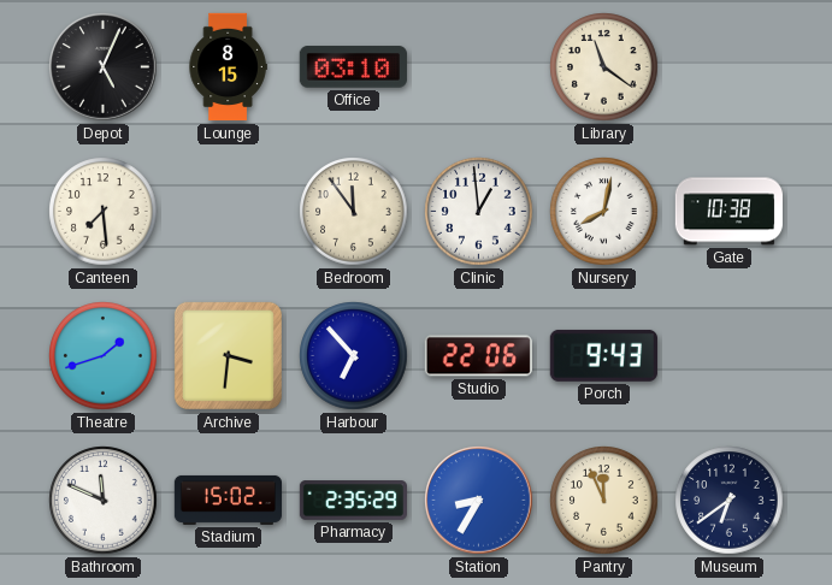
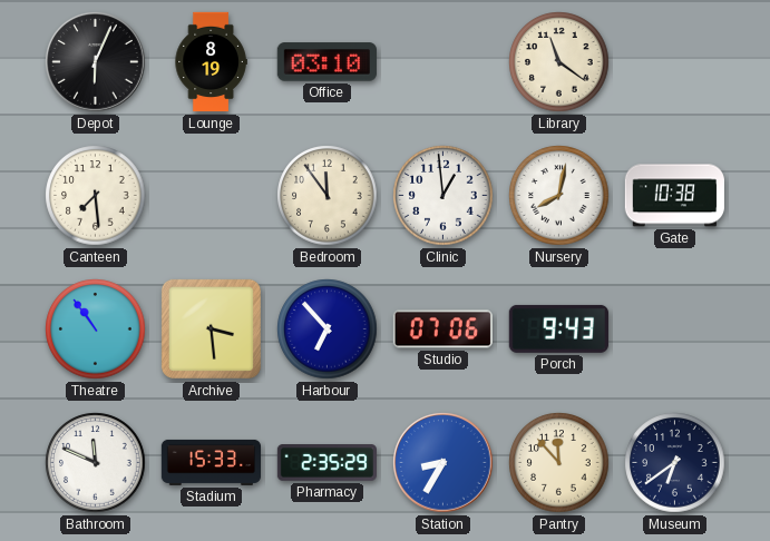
Depot: 5:04 -> 6:04 (96, 62)
Lounge: 8:15 -> 8:19 (211, 62)
Theatre: 1:42 -> 10:54 (96, 329)
Archive: 3:31 -> 3:29 (211, 328)
Studio: 22:06 -> 07:06 (442, 329)
Stadium: 15:02 -> 15:33 (211, 462)
Pantry: 11:56 -> 11:53 (559, 463)
